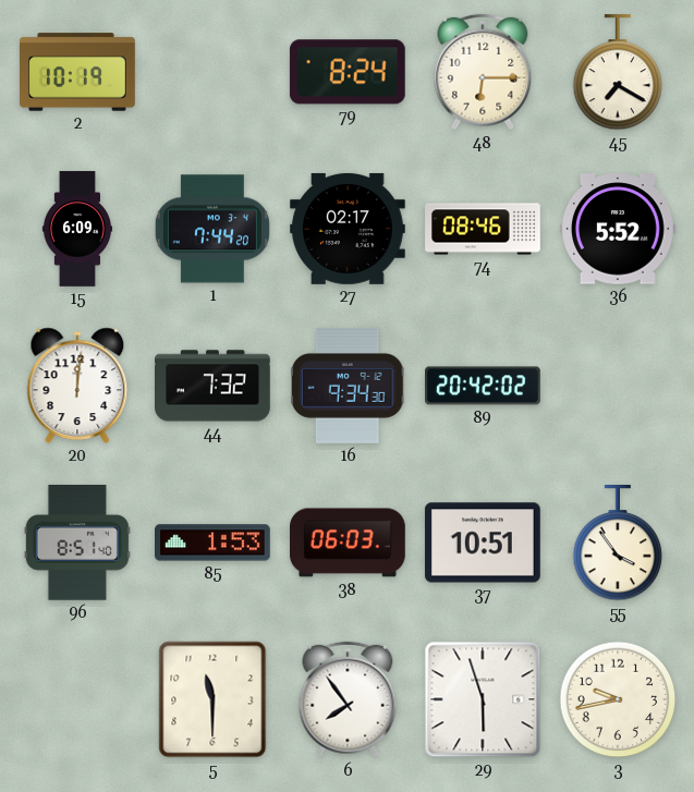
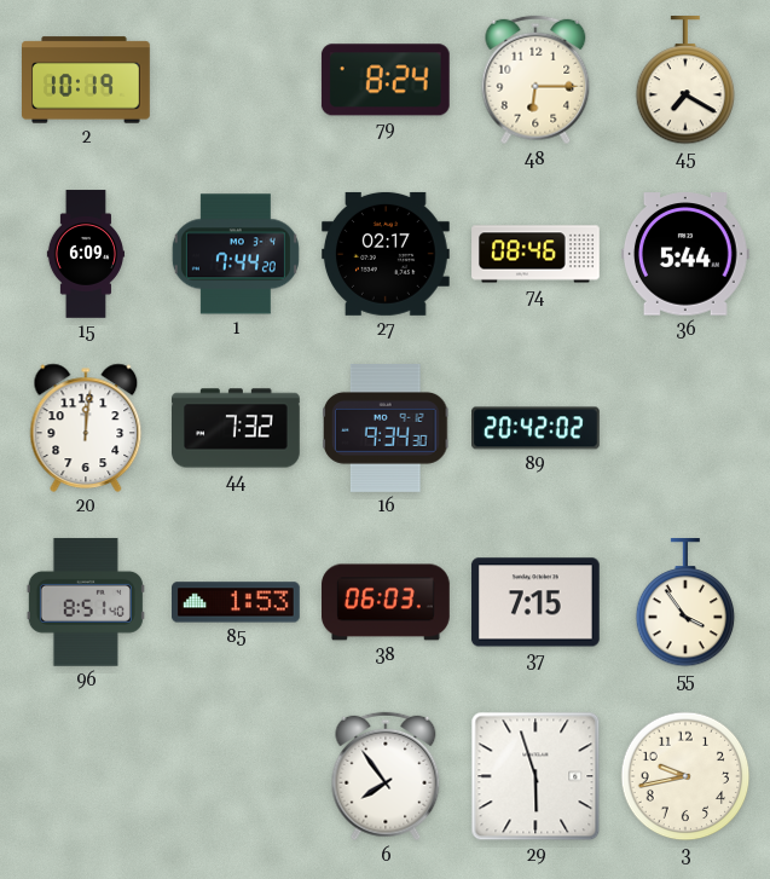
36: 5:52 -> 5:44 (685, 254)
37: 10:51 -> 7:15 (535, 602)
5: 11:30 -> none (212, 699)
